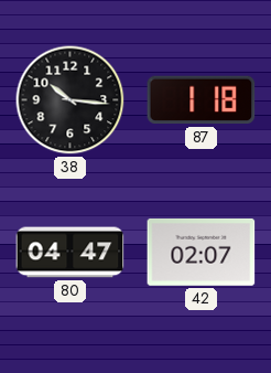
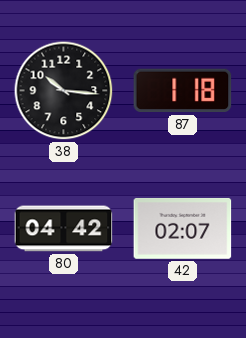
80: 04:47 -> 04:42 (64, 229)
